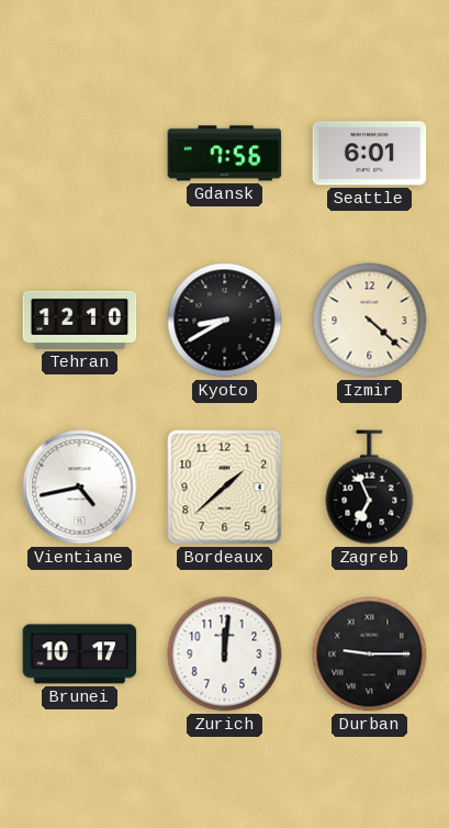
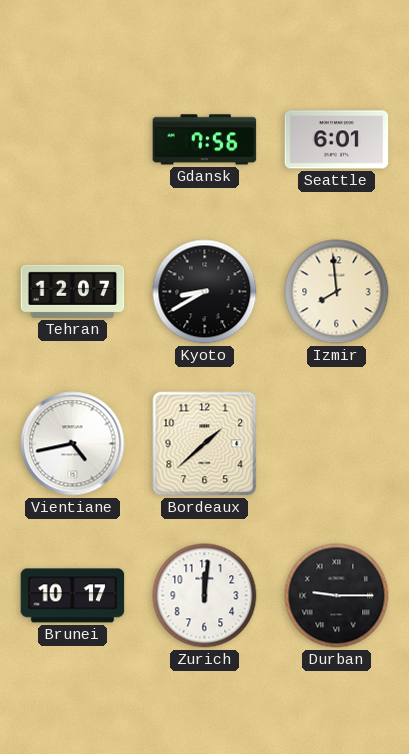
Tehran: 12:10 -> 12:07 (73, 291)
Izmir: 4:22 -> 7:59 (337, 292)
Zagreb: 6:56 -> none (370, 488)
